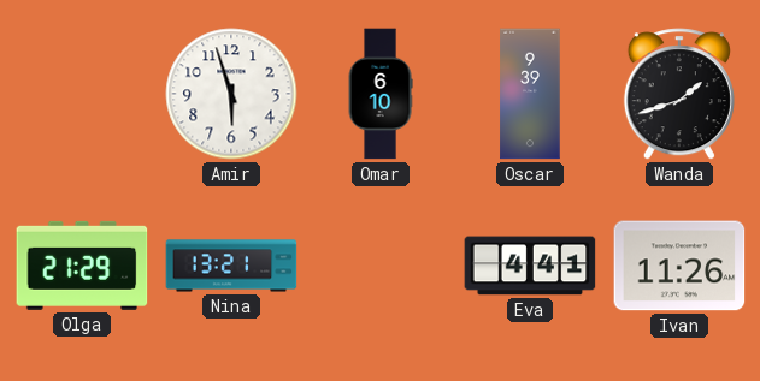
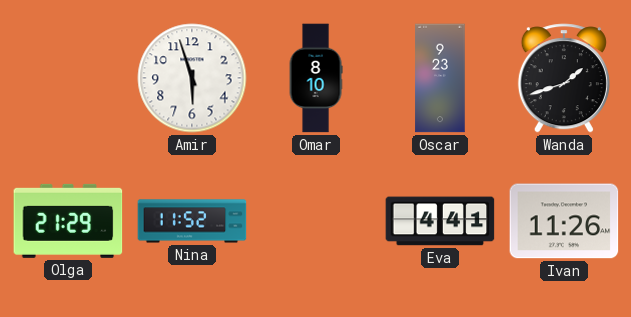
Omar: 6:10 -> 8:10 (316, 78)
Oscar: 9:39 -> 9:23 (440, 78)
Nina: 13:21 -> 11:52 (192, 221)
